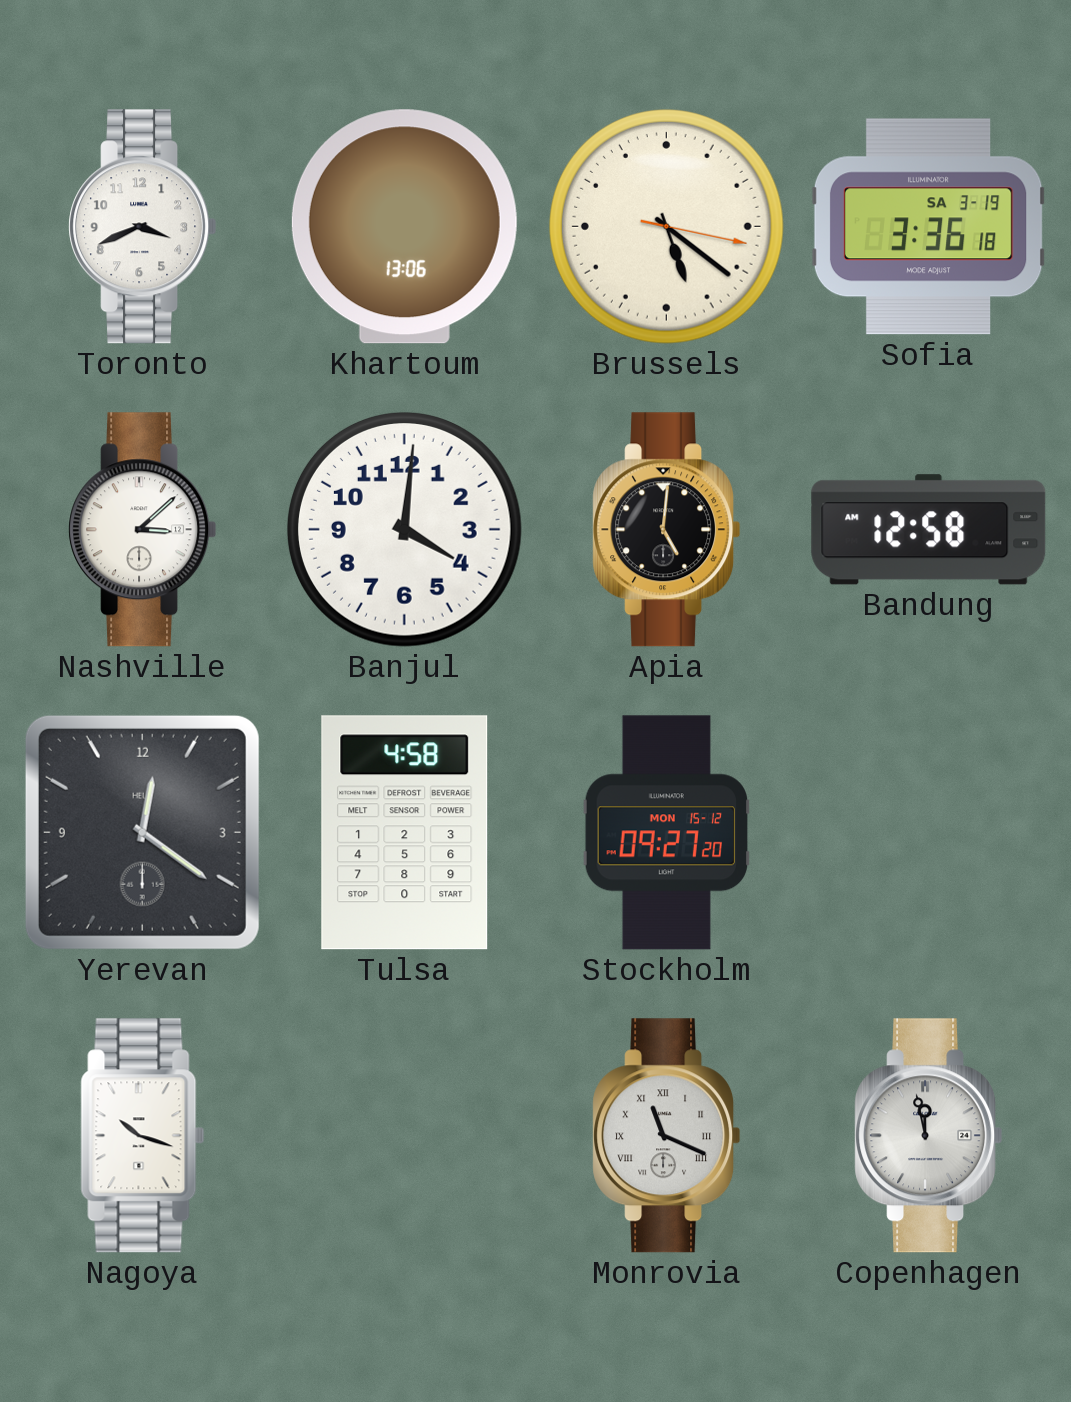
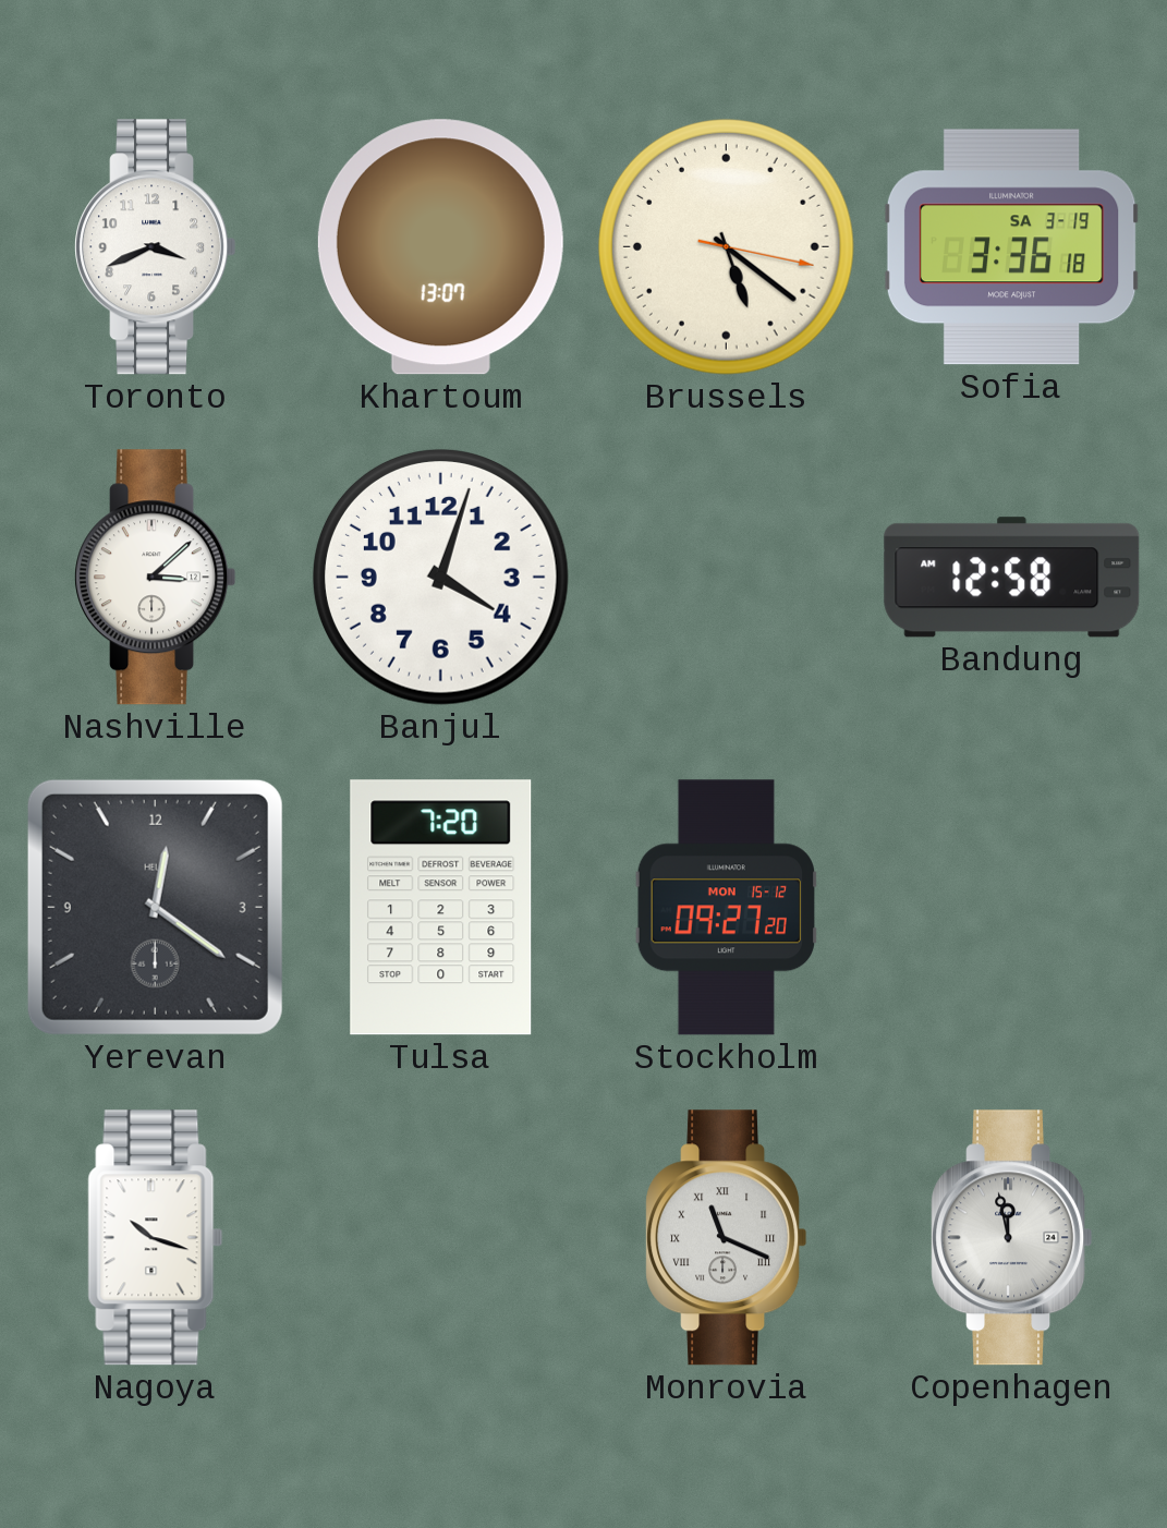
Khartoum: 13:06 -> 13:07 (440, 247)
Banjul: 4:01 -> 4:03 (440, 577)
Apia: 5:01 -> none (667, 530)
Tulsa: 4:58 -> 7:20 (441, 908)
